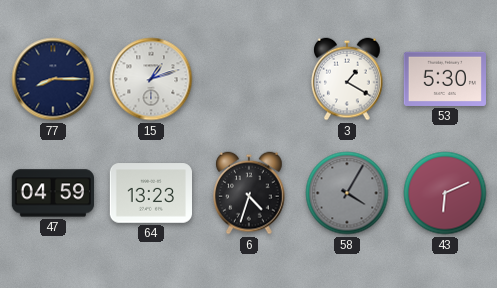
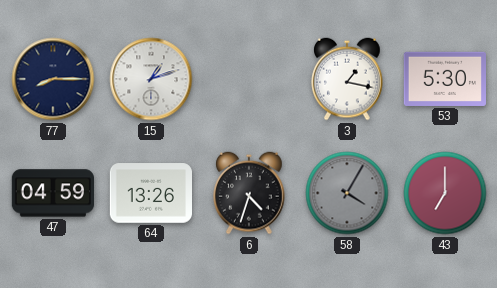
3: 1:20 -> 1:17 (347, 79)
64: 13:23 -> 13:26 (150, 193)
43: 6:11 -> 7:00 (445, 193)
